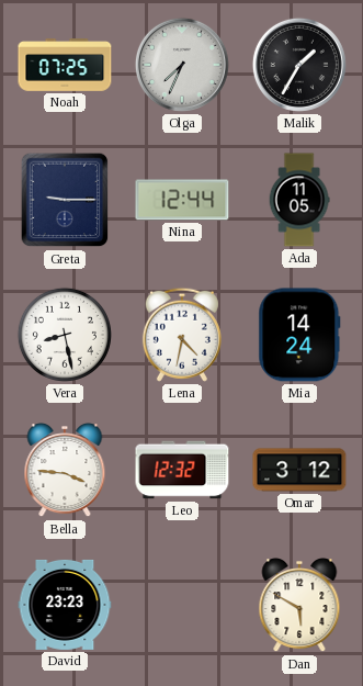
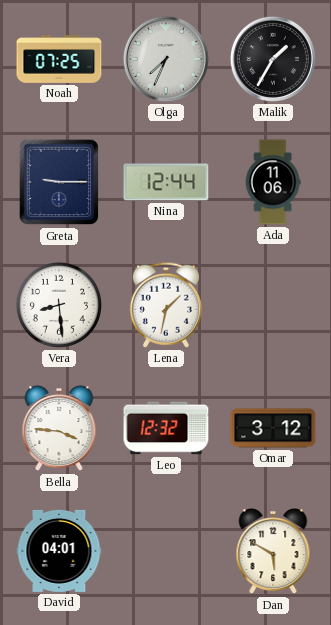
Ada: 11:05 -> 11:06 (273, 182)
Vera: 8:28 -> 8:29 (59, 305)
Lena: 4:32 -> 1:32 (166, 305)
Mia: 14:24 -> none (299, 335)
David: 23:23 -> 04:01 (59, 551)
